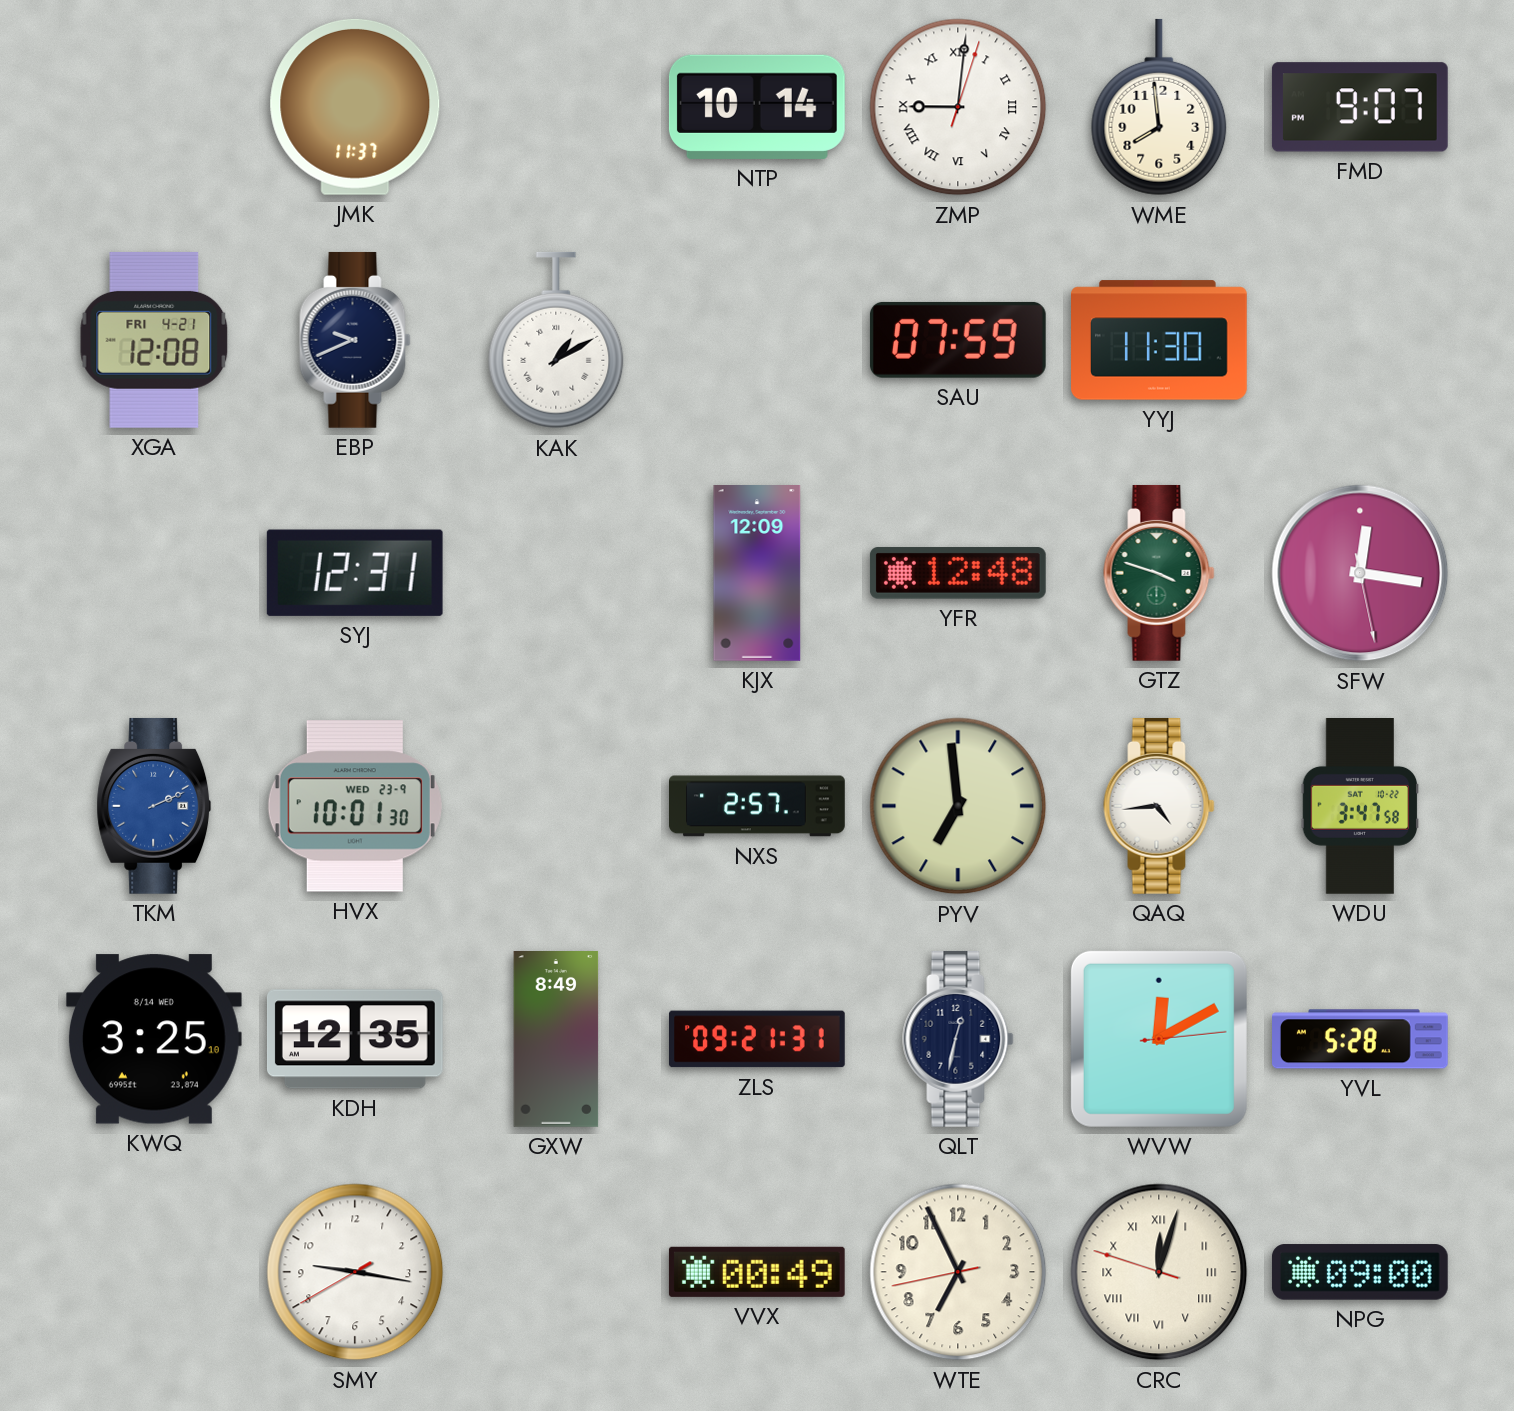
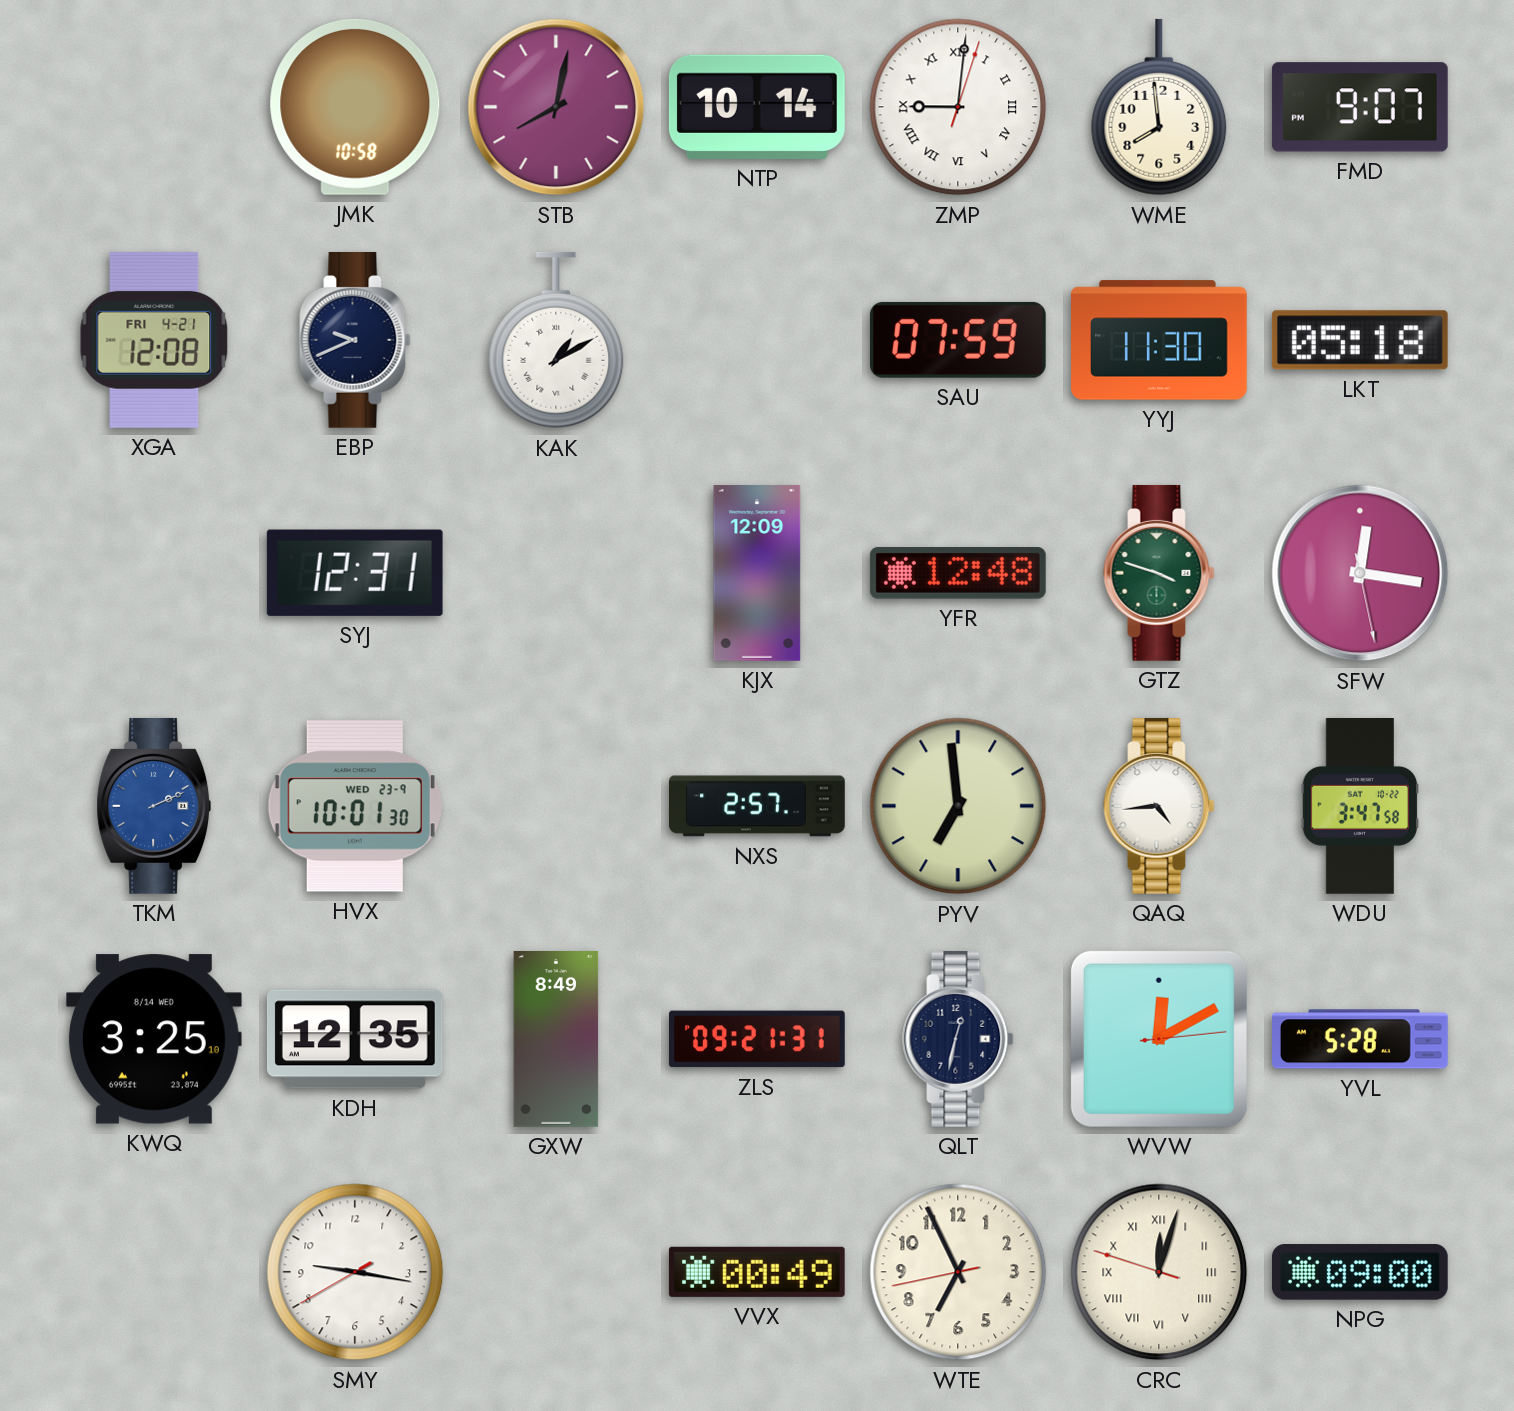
JMK: 11:37 -> 10:58 (355, 107)
STB: none -> 8:02 (556, 107)
LKT: none -> 05:18 (1360, 340)
